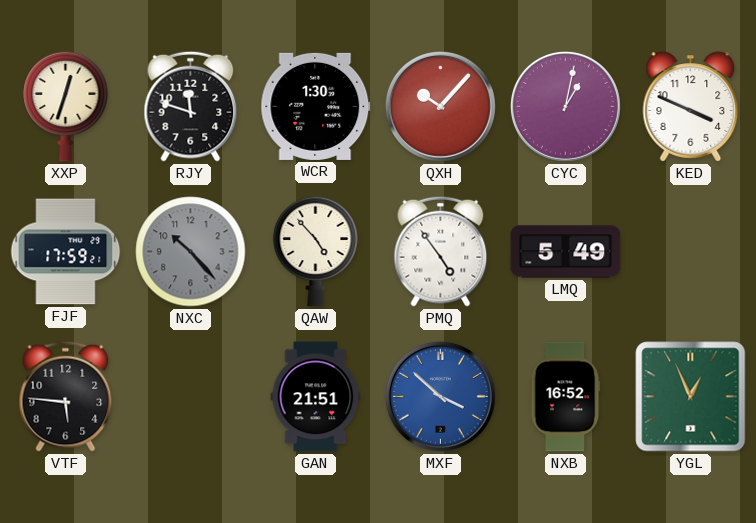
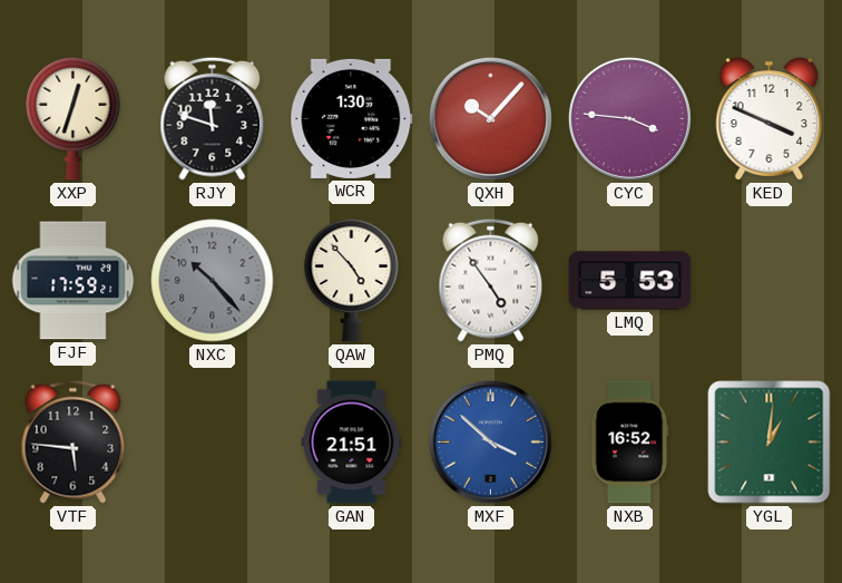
CYC: 1:02 -> 3:46 (629, 118)
LMQ: 5:49 -> 5:53 (630, 281)
YGL: 12:56 -> 1:01 (770, 443)
